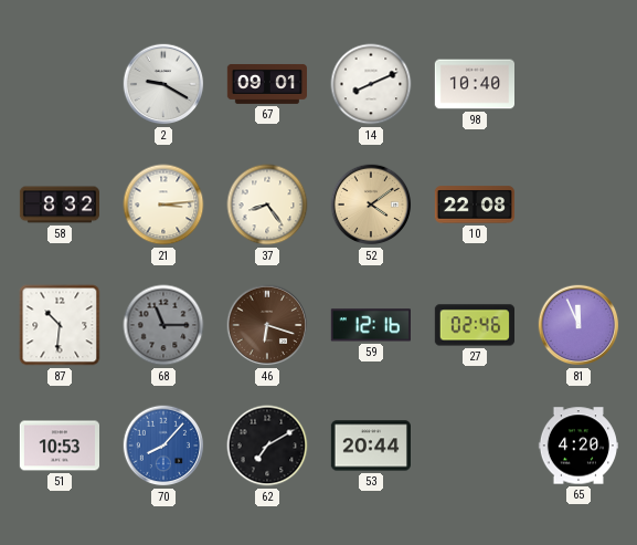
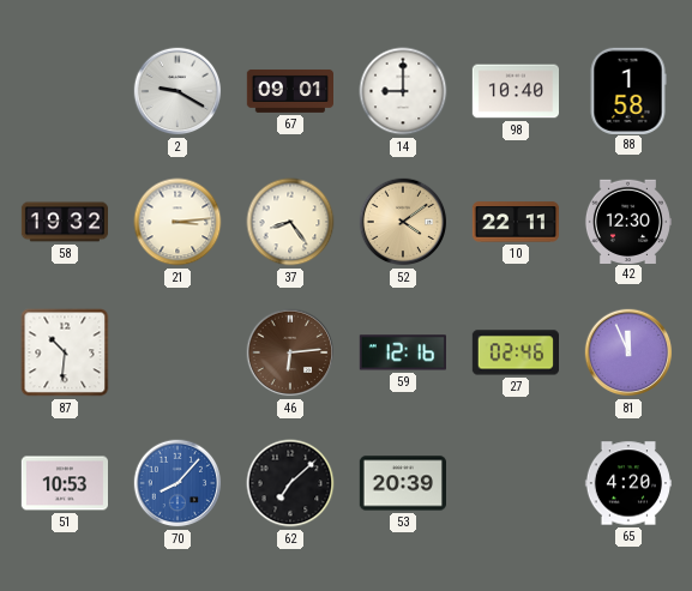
14: 8:11 -> 9:00 (403, 91)
88: none -> 1:58 (628, 90)
58: 8:32 -> 19:32 (64, 222)
10: 22:08 -> 22:11 (516, 222)
42: none -> 12:30 (627, 221)
68: 11:15 -> none (163, 325)
46: 6:18 -> 6:14 (290, 352)
62: 7:10 -> 7:08 (290, 483)
53: 20:44 -> 20:39 (402, 483)
